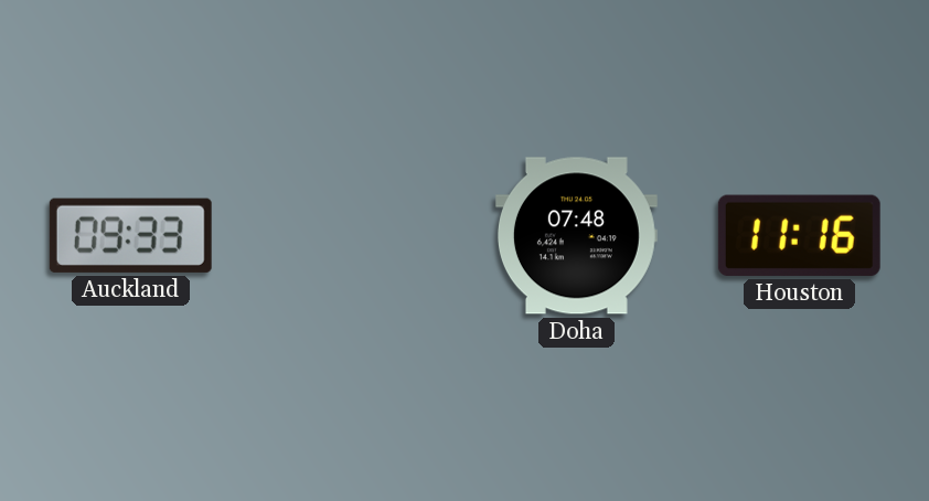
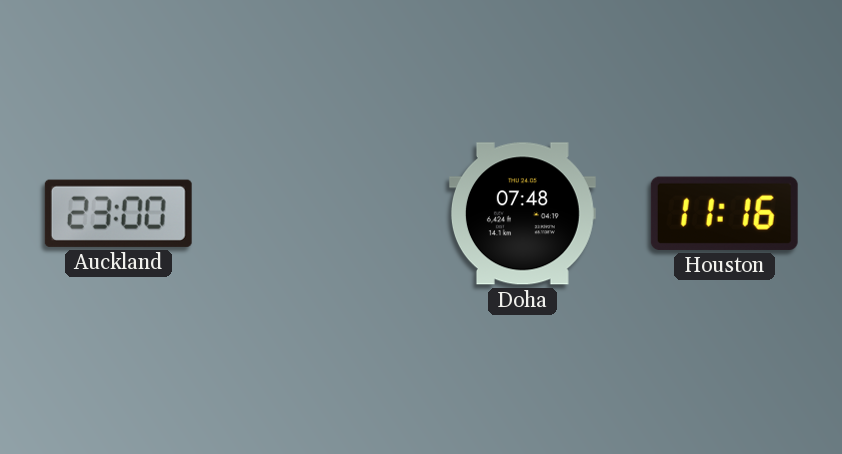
Auckland: 09:33 -> 23:00 (118, 213)
